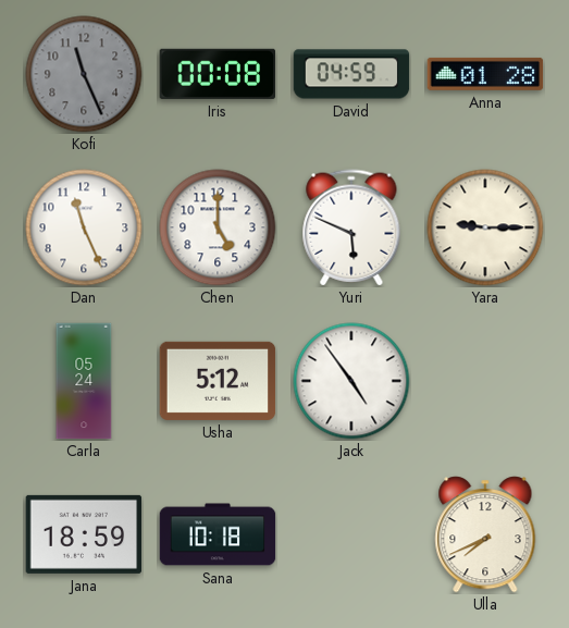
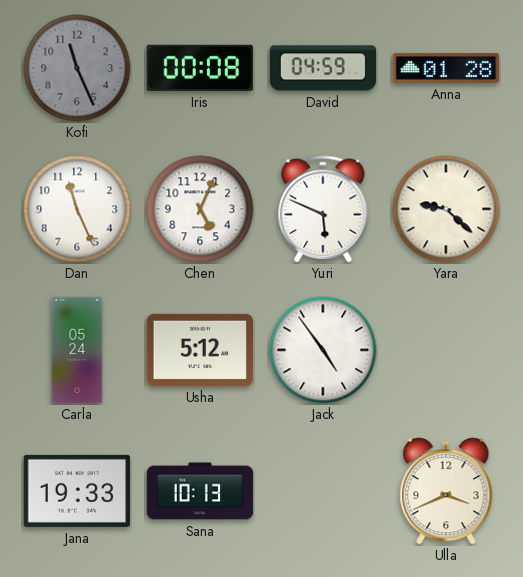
Chen: 5:00 -> 5:04 (200, 209)
Yara: 9:15 -> 9:22 (446, 209)
Jana: 18:59 -> 19:33 (77, 491)
Sana: 10:18 -> 10:13 (200, 491)
Ulla: 7:41 -> 3:41 (446, 491)
